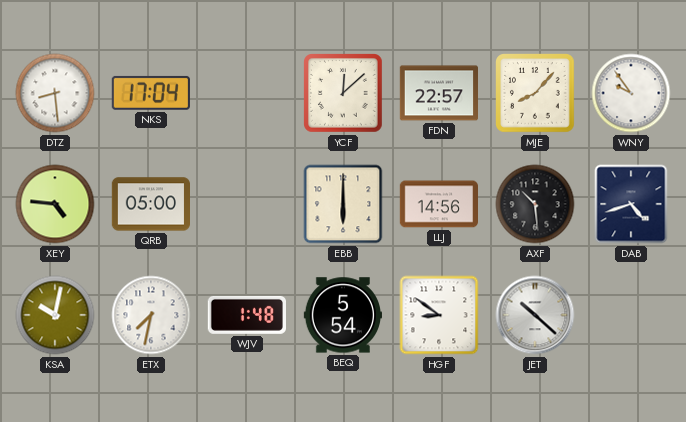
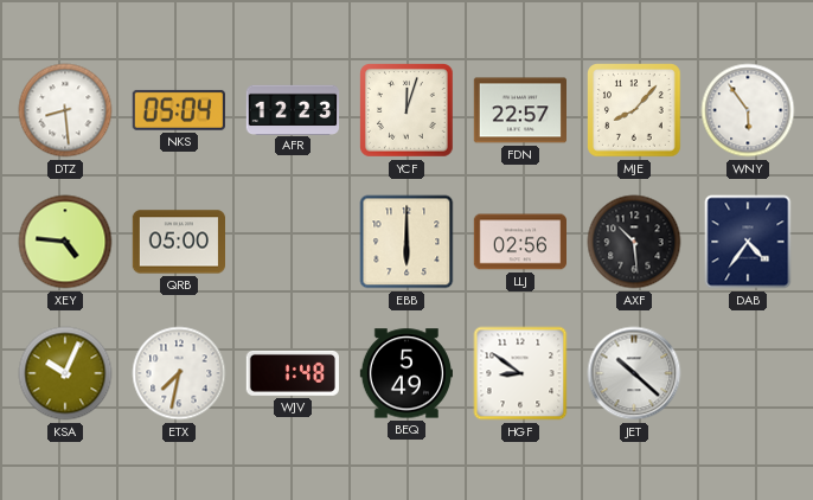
NKS: 17:04 -> 05:04 (179, 110)
AFR: none -> 12:23 (293, 109)
YCF: 12:08 -> 12:03 (408, 111)
WNY: 9:54 -> 5:54 (748, 110)
LLJ: 14:56 -> 02:56 (519, 242)
DAB: 4:42 -> 4:36 (748, 242)
KSA: 10:02 -> 10:04 (65, 373)
BEQ: 5:54 -> 5:49 (405, 373)
